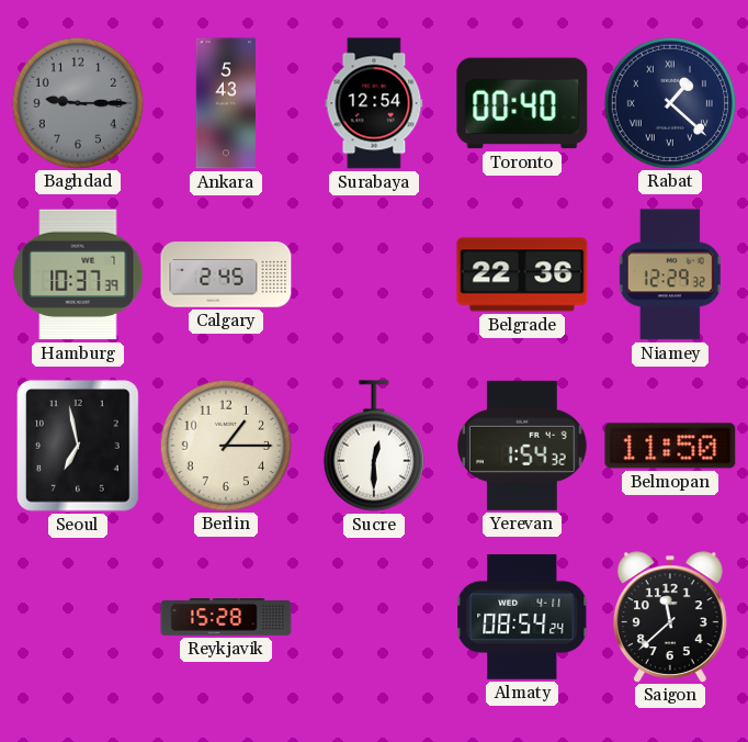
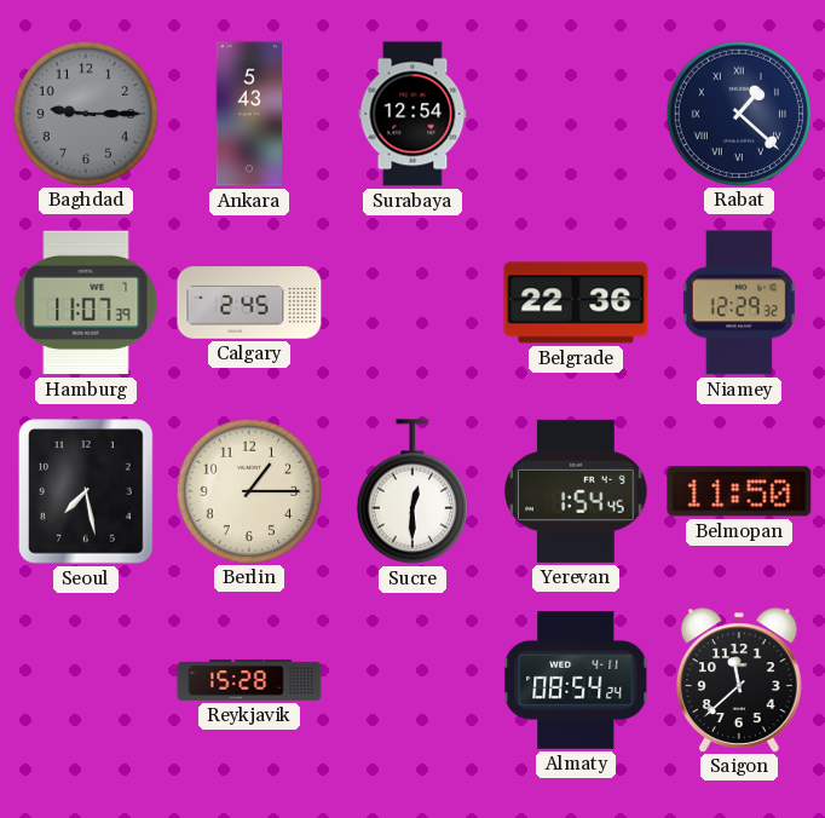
Toronto: 00:40 -> none (522, 103)
Hamburg: 10:37 -> 11:07 (86, 303)
Seoul: 6:58 -> 7:28 (87, 491)
Yerevan: 1:54:32 -> 1:54:45 (576, 491)
